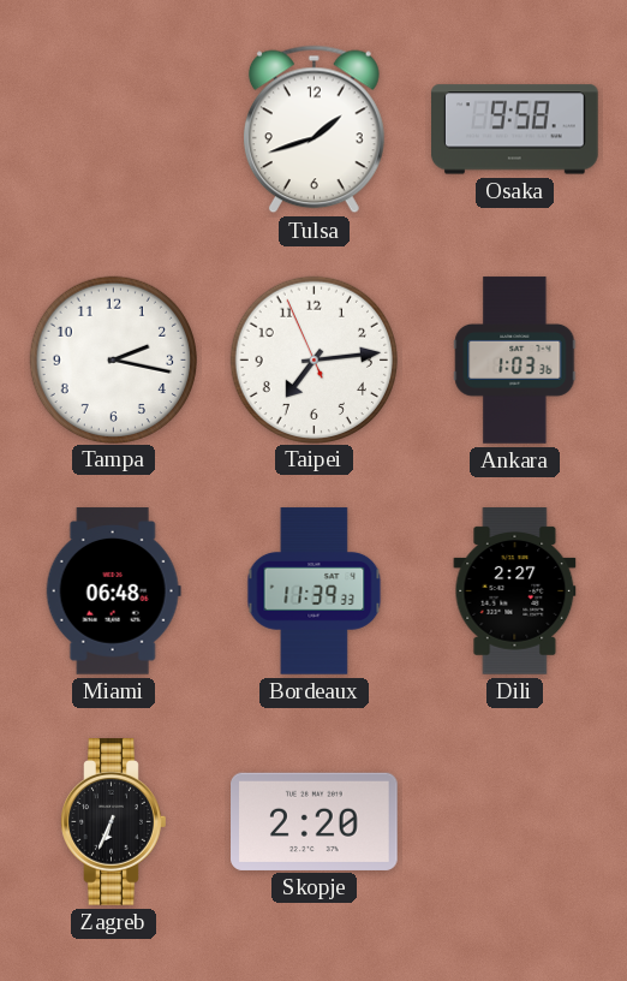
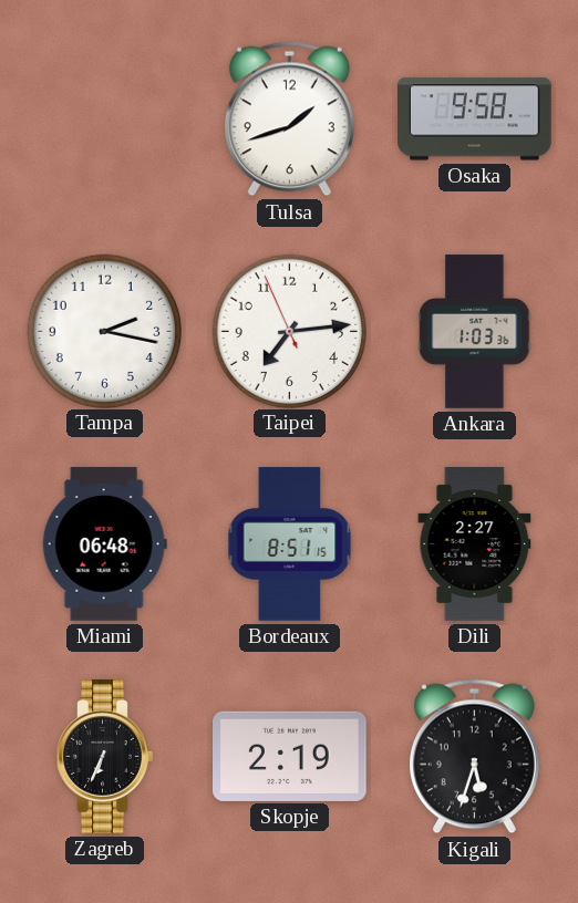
Bordeaux: 11:39 -> 8:51 (290, 544)
Skopje: 2:20 -> 2:19 (290, 756)
Kigali: none -> 5:33 (474, 757)
